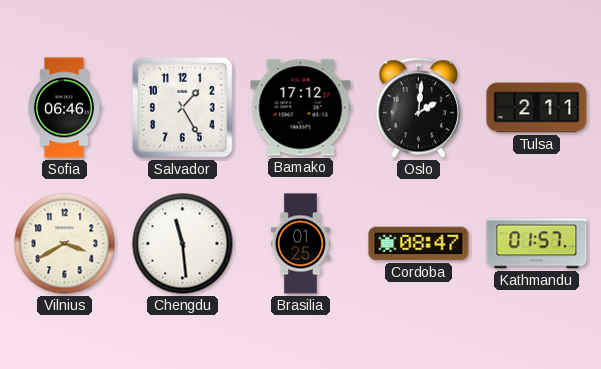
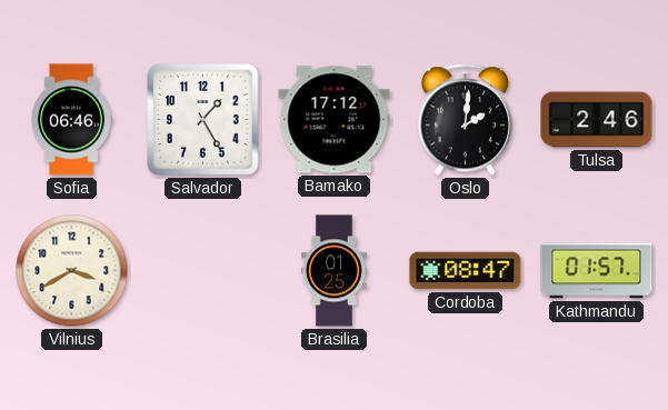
Tulsa: 2:11 -> 2:46 (597, 120)
Chengdu: 11:29 -> none (183, 244)
